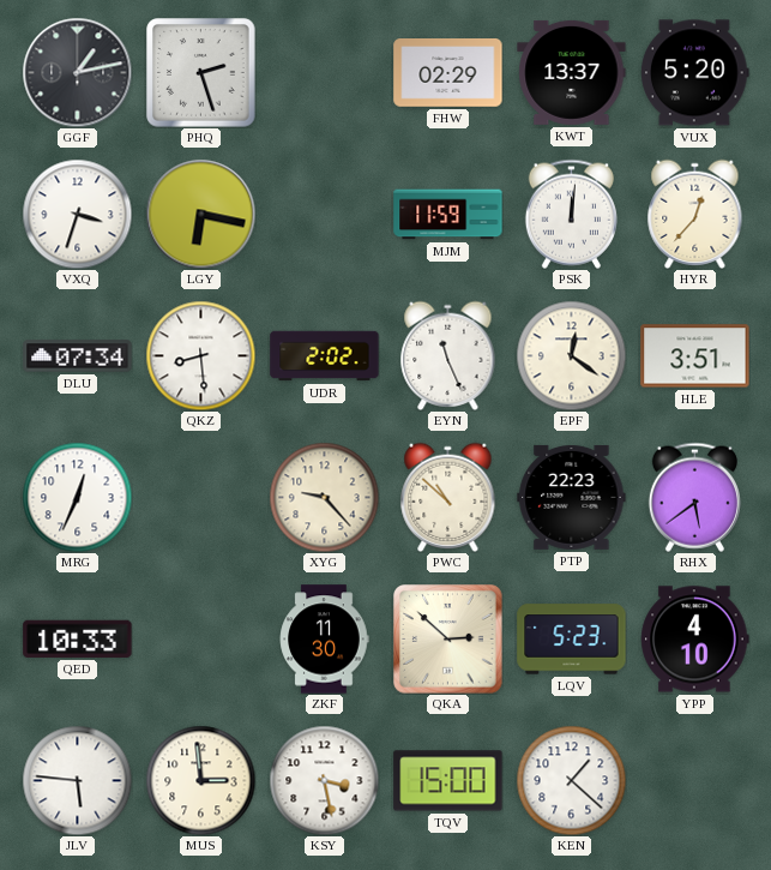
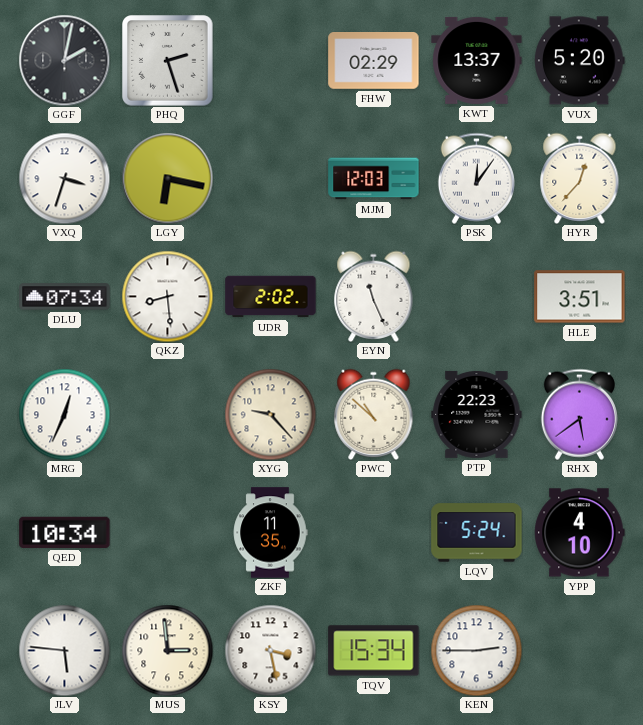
GGF: 1:13 -> 2:02 (64, 60)
MJM: 11:59 -> 12:03 (374, 179)
PSK: 12:01 -> 12:06 (476, 178)
EPF: 12:21 -> none (571, 355)
QED: 10:33 -> 10:34 (65, 532)
ZKF: 11:30 -> 11:35 (270, 533)
QKA: 2:52 -> none (448, 640)
LQV: 5:23 -> 5:24 (477, 533)
TQV: 15:00 -> 15:34 (374, 651)
KEN: 1:22 -> 2:45 (476, 650)
